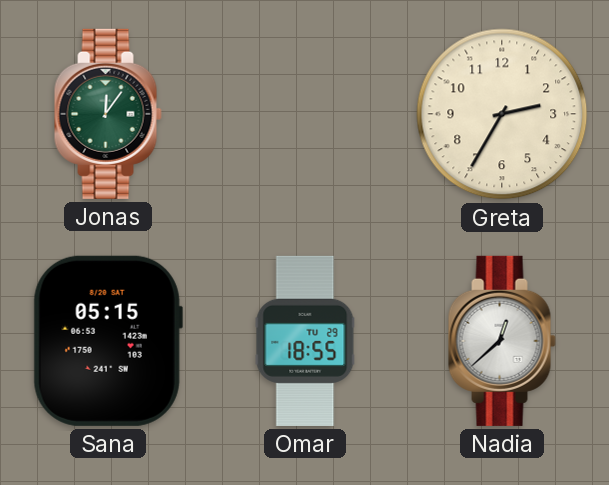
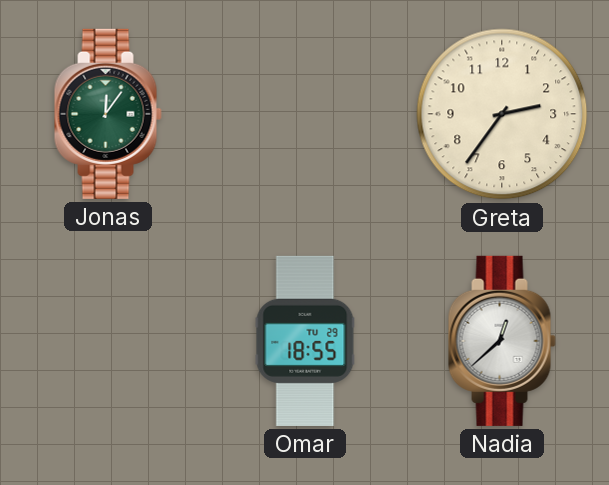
Greta: 2:35 -> 2:36 (502, 114)
Sana: 05:15 -> none (108, 341)
